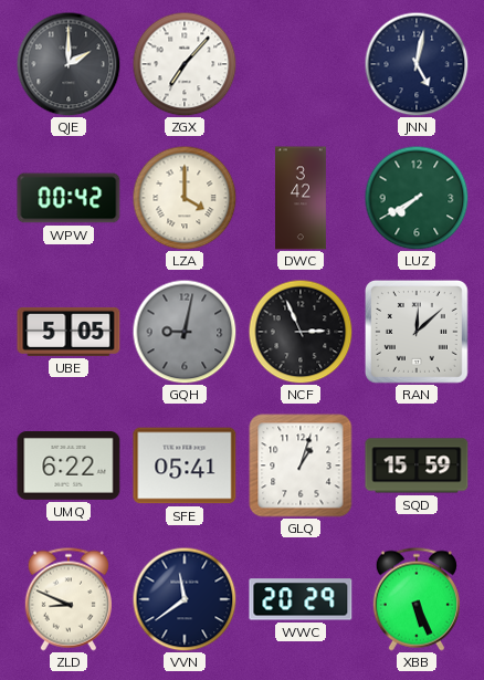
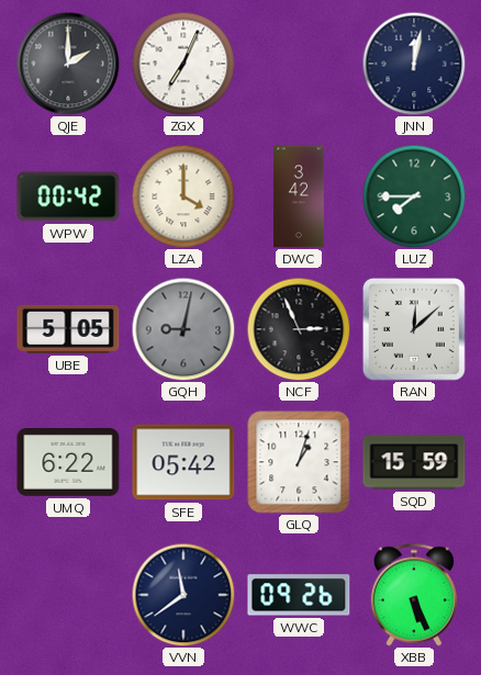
ZGX: 7:07 -> 7:04 (183, 64)
JNN: 5:02 -> 12:02 (414, 64)
LUZ: 7:40 -> 7:45 (414, 196)
SFE: 05:41 -> 05:42 (183, 462)
ZLD: 8:49 -> none (69, 599)
WWC: 20:29 -> 09:26 (299, 595)
